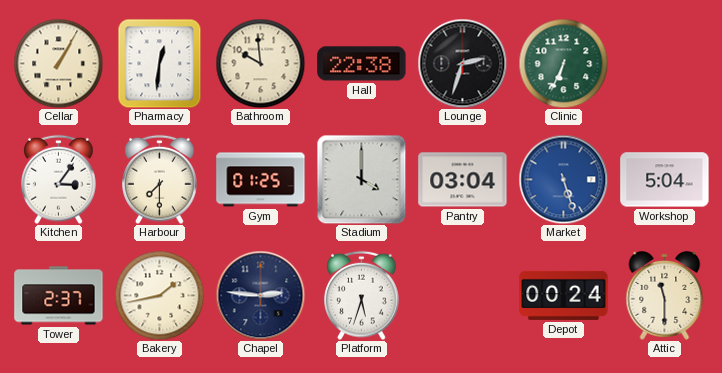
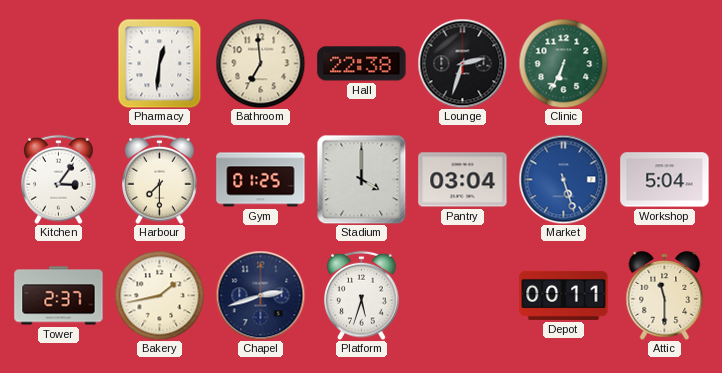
Cellar: 1:05 -> none (58, 63)
Bathroom: 9:59 -> 6:59 (260, 63)
Chapel: 2:46 -> 2:42 (260, 295)
Depot: 00:24 -> 00:11 (564, 295)
